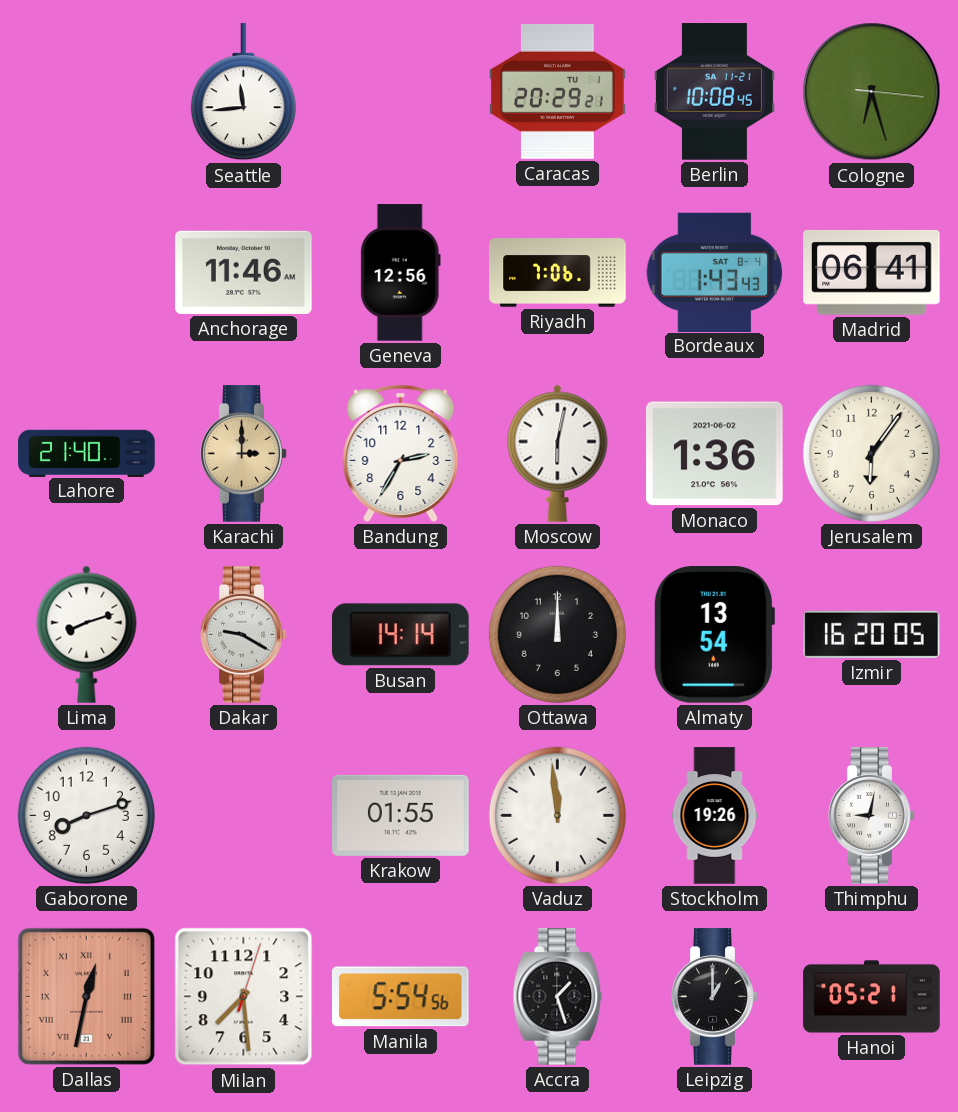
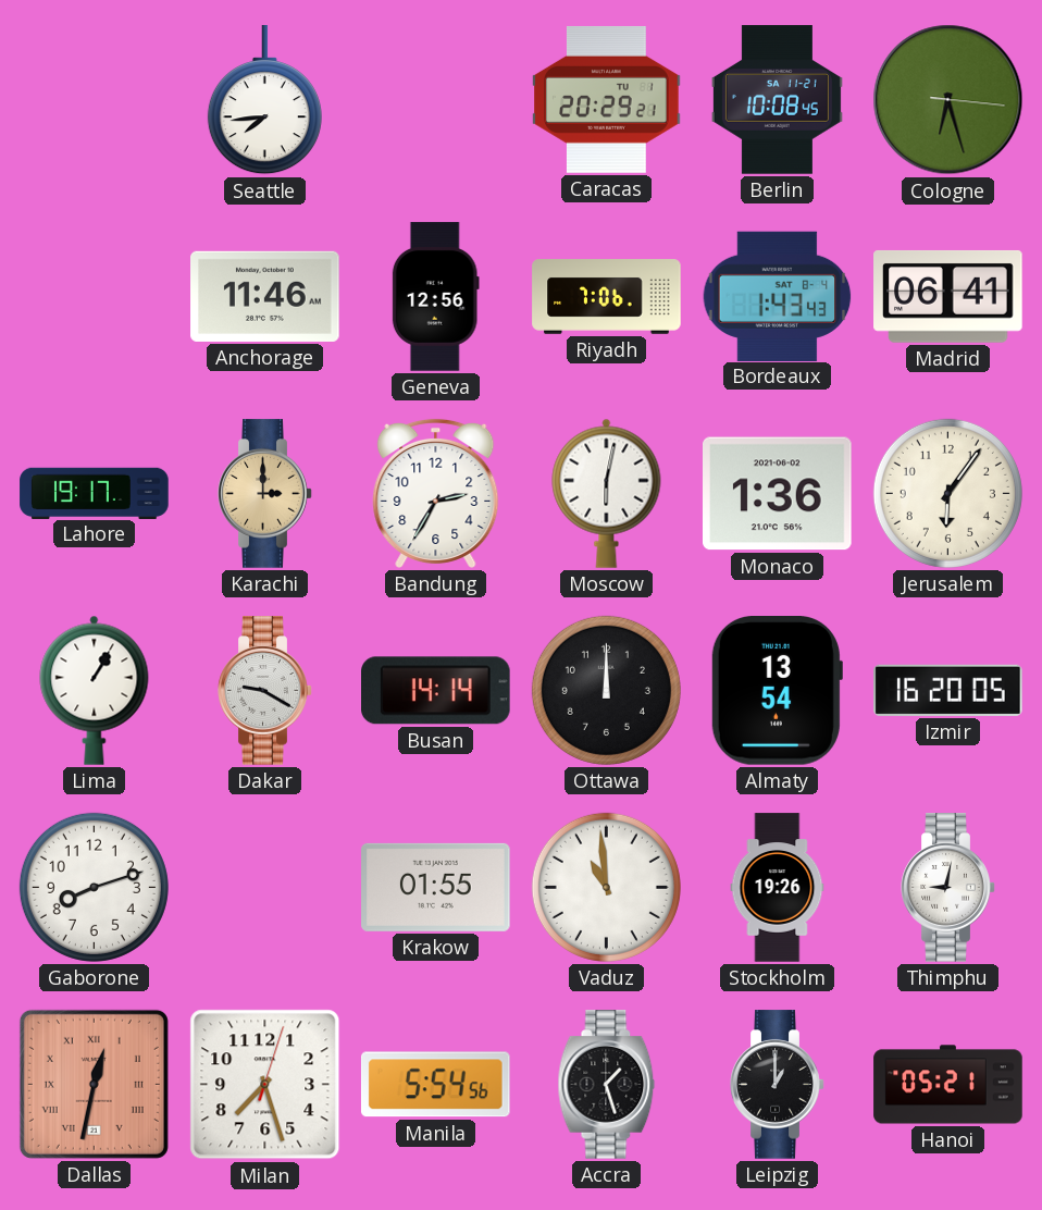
Seattle: 11:44 -> 7:44 (264, 100)
Lahore: 21:40 -> 19:17 (95, 493)
Lima: 8:12 -> 1:05 (95, 690)
Vaduz: 11:59 -> 10:59 (606, 887)
Milan: 7:29 -> 7:27 (265, 1085)
